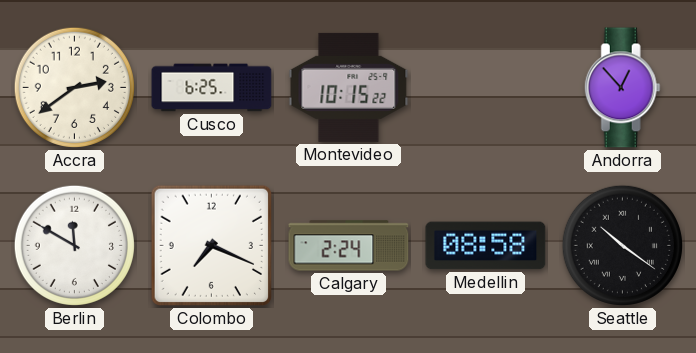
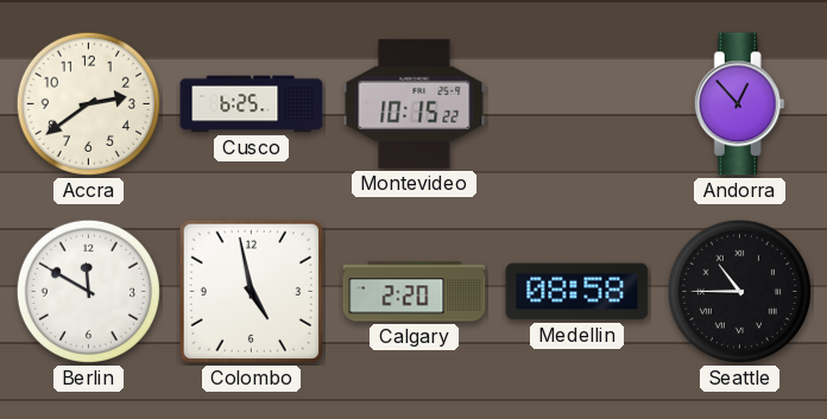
Colombo: 7:19 -> 4:58 (251, 291)
Calgary: 2:24 -> 2:20 (415, 292)
Seattle: 10:21 -> 10:45 (739, 291)
